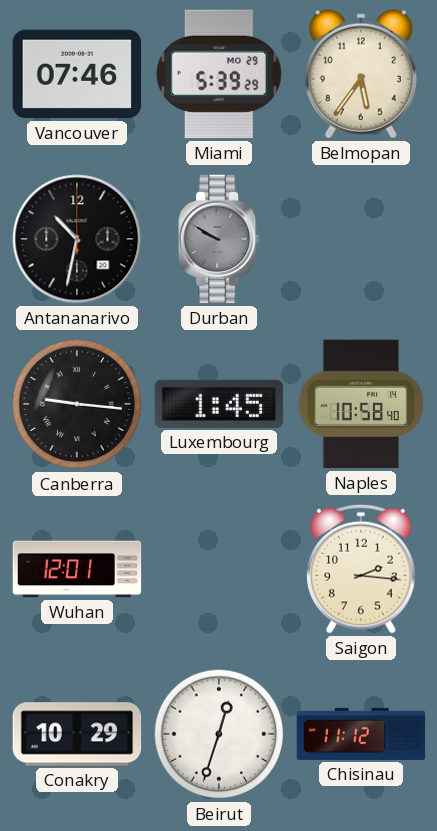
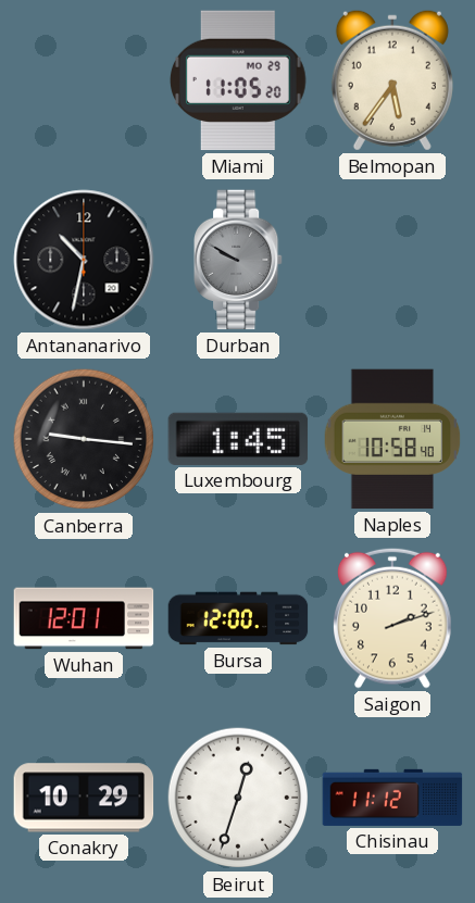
Vancouver: 07:46 -> none (77, 74)
Miami: 5:39 -> 11:05 (238, 80)
Bursa: none -> 12:00 (238, 618)
Saigon: 2:16 -> 2:12 (393, 618)
